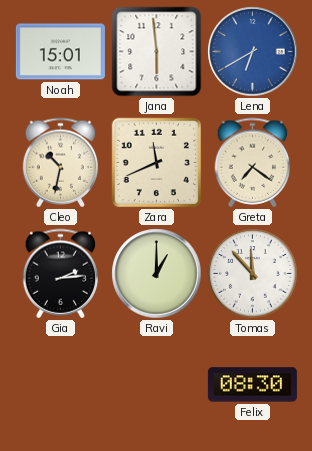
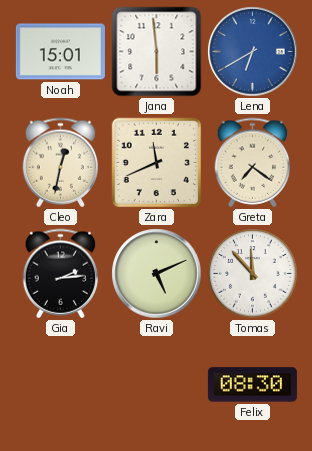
Cleo: 10:32 -> 12:32 (61, 163)
Ravi: 1:00 -> 5:11 (157, 274)
